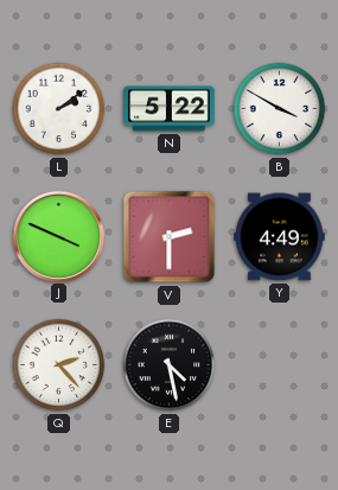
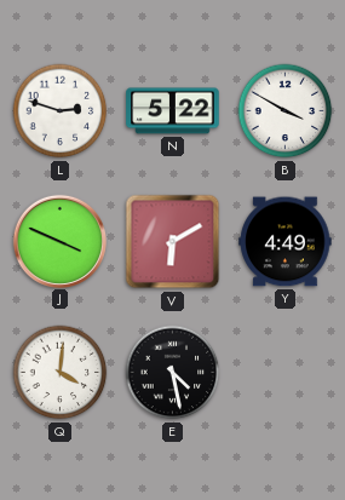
L: 2:09 -> 2:48 (61, 111)
V: 2:30 -> 6:10 (173, 242)
Q: 2:23 -> 4:01 (61, 373)
